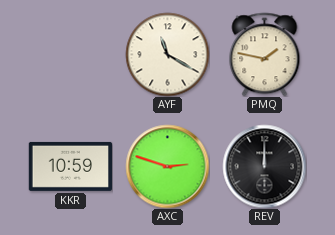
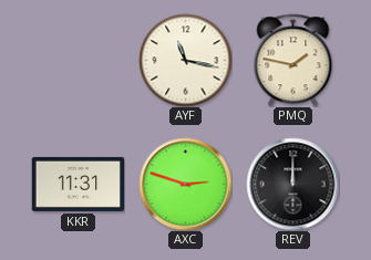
AYF: 11:20 -> 11:17 (185, 60)
KKR: 10:59 -> 11:31 (78, 184)
